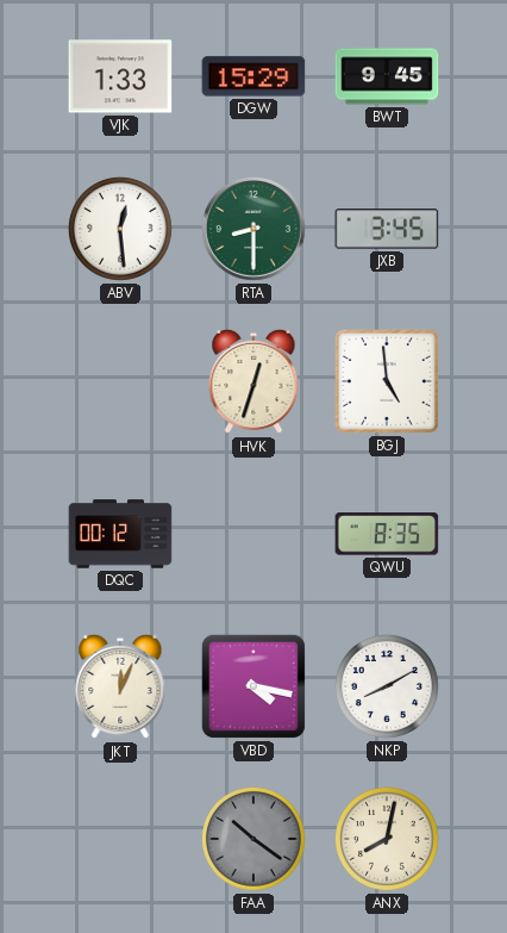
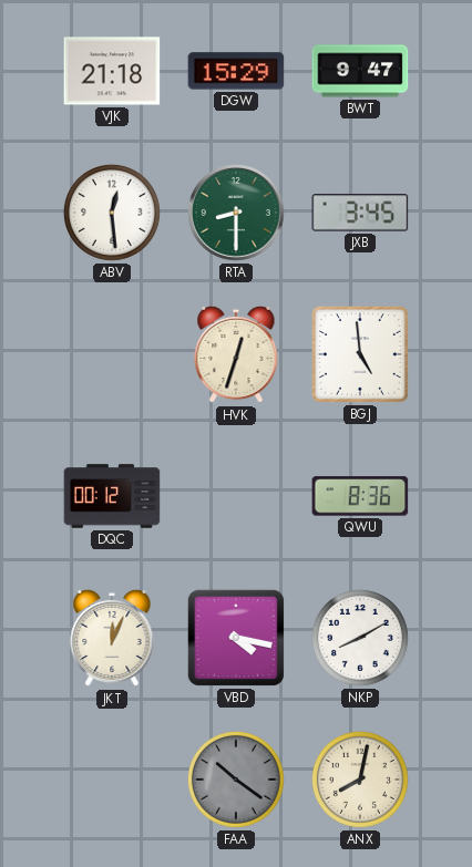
VJK: 1:33 -> 21:18 (112, 71)
BWT: 9:45 -> 9:47 (360, 71)
QWU: 8:35 -> 8:36 (360, 496)
